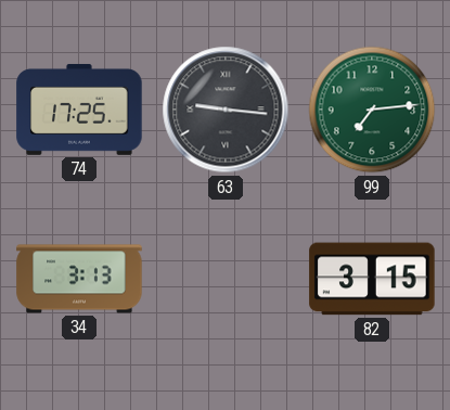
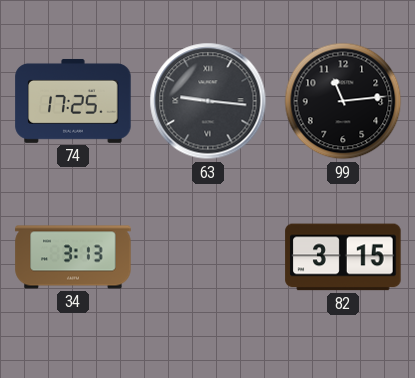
99: 7:14 -> 11:14 (343, 101)
99 dial: green -> black (343, 101)
